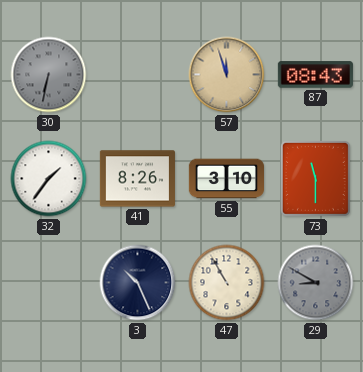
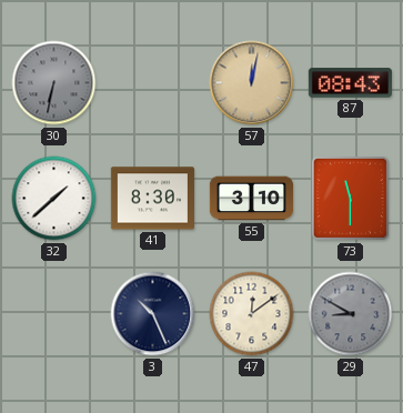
57: 11:57 -> 12:02 (252, 83)
32: 1:36 -> 1:38 (54, 199)
41: 8:26 -> 8:30 (152, 199)
47: 10:55 -> 12:09 (252, 314)
